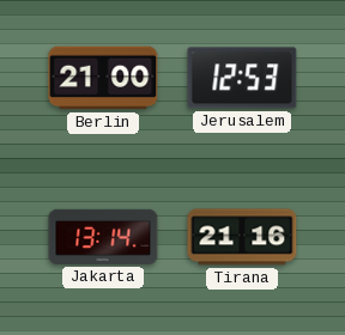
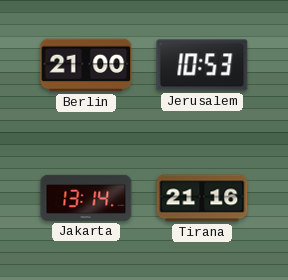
Jerusalem: 12:53 -> 10:53 (202, 65)
